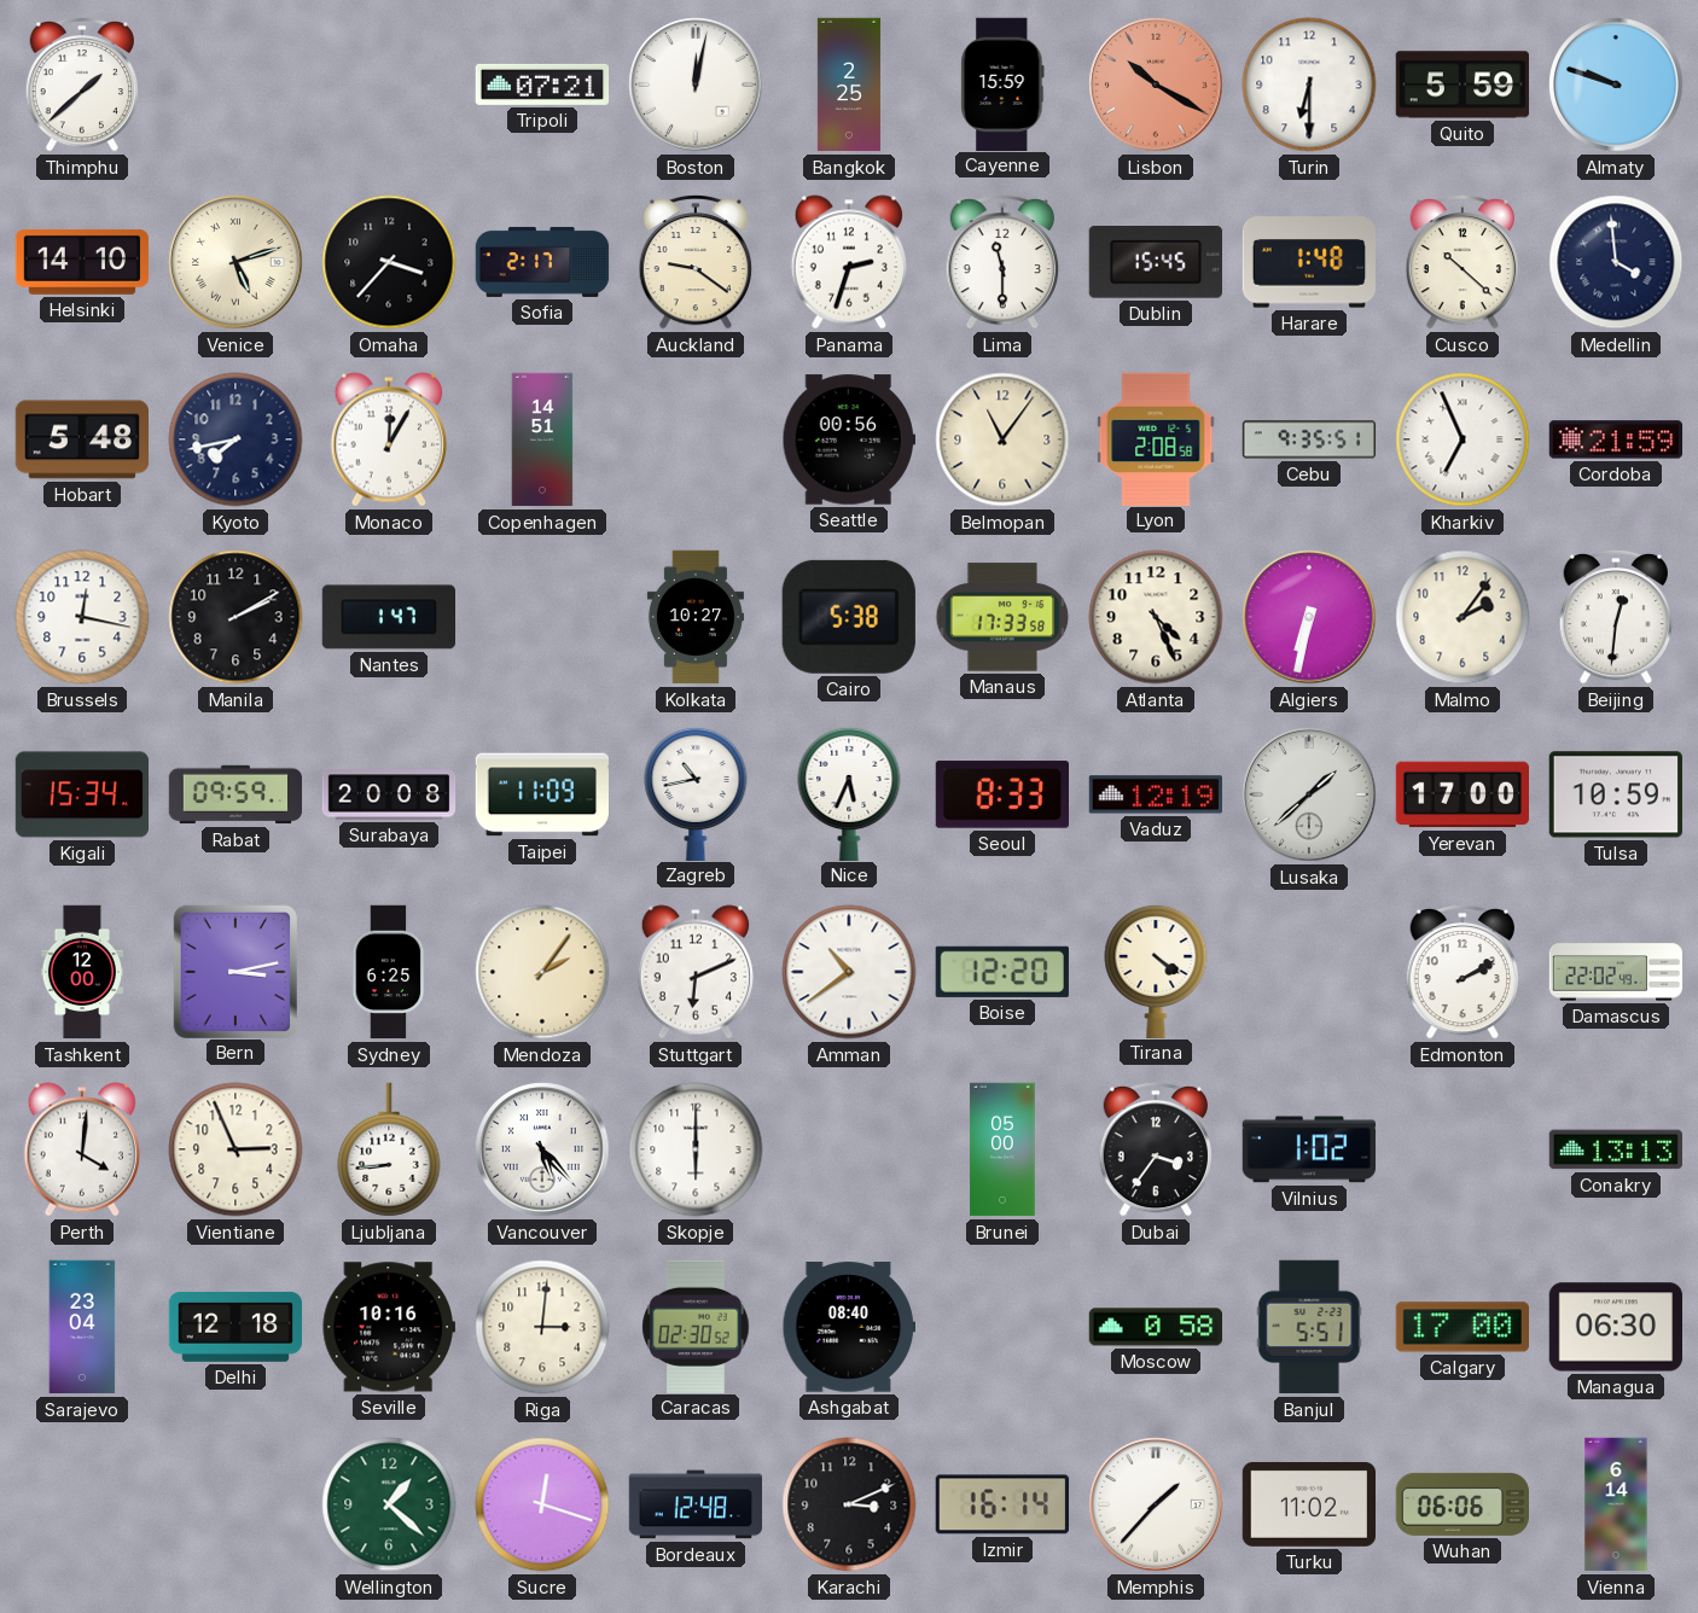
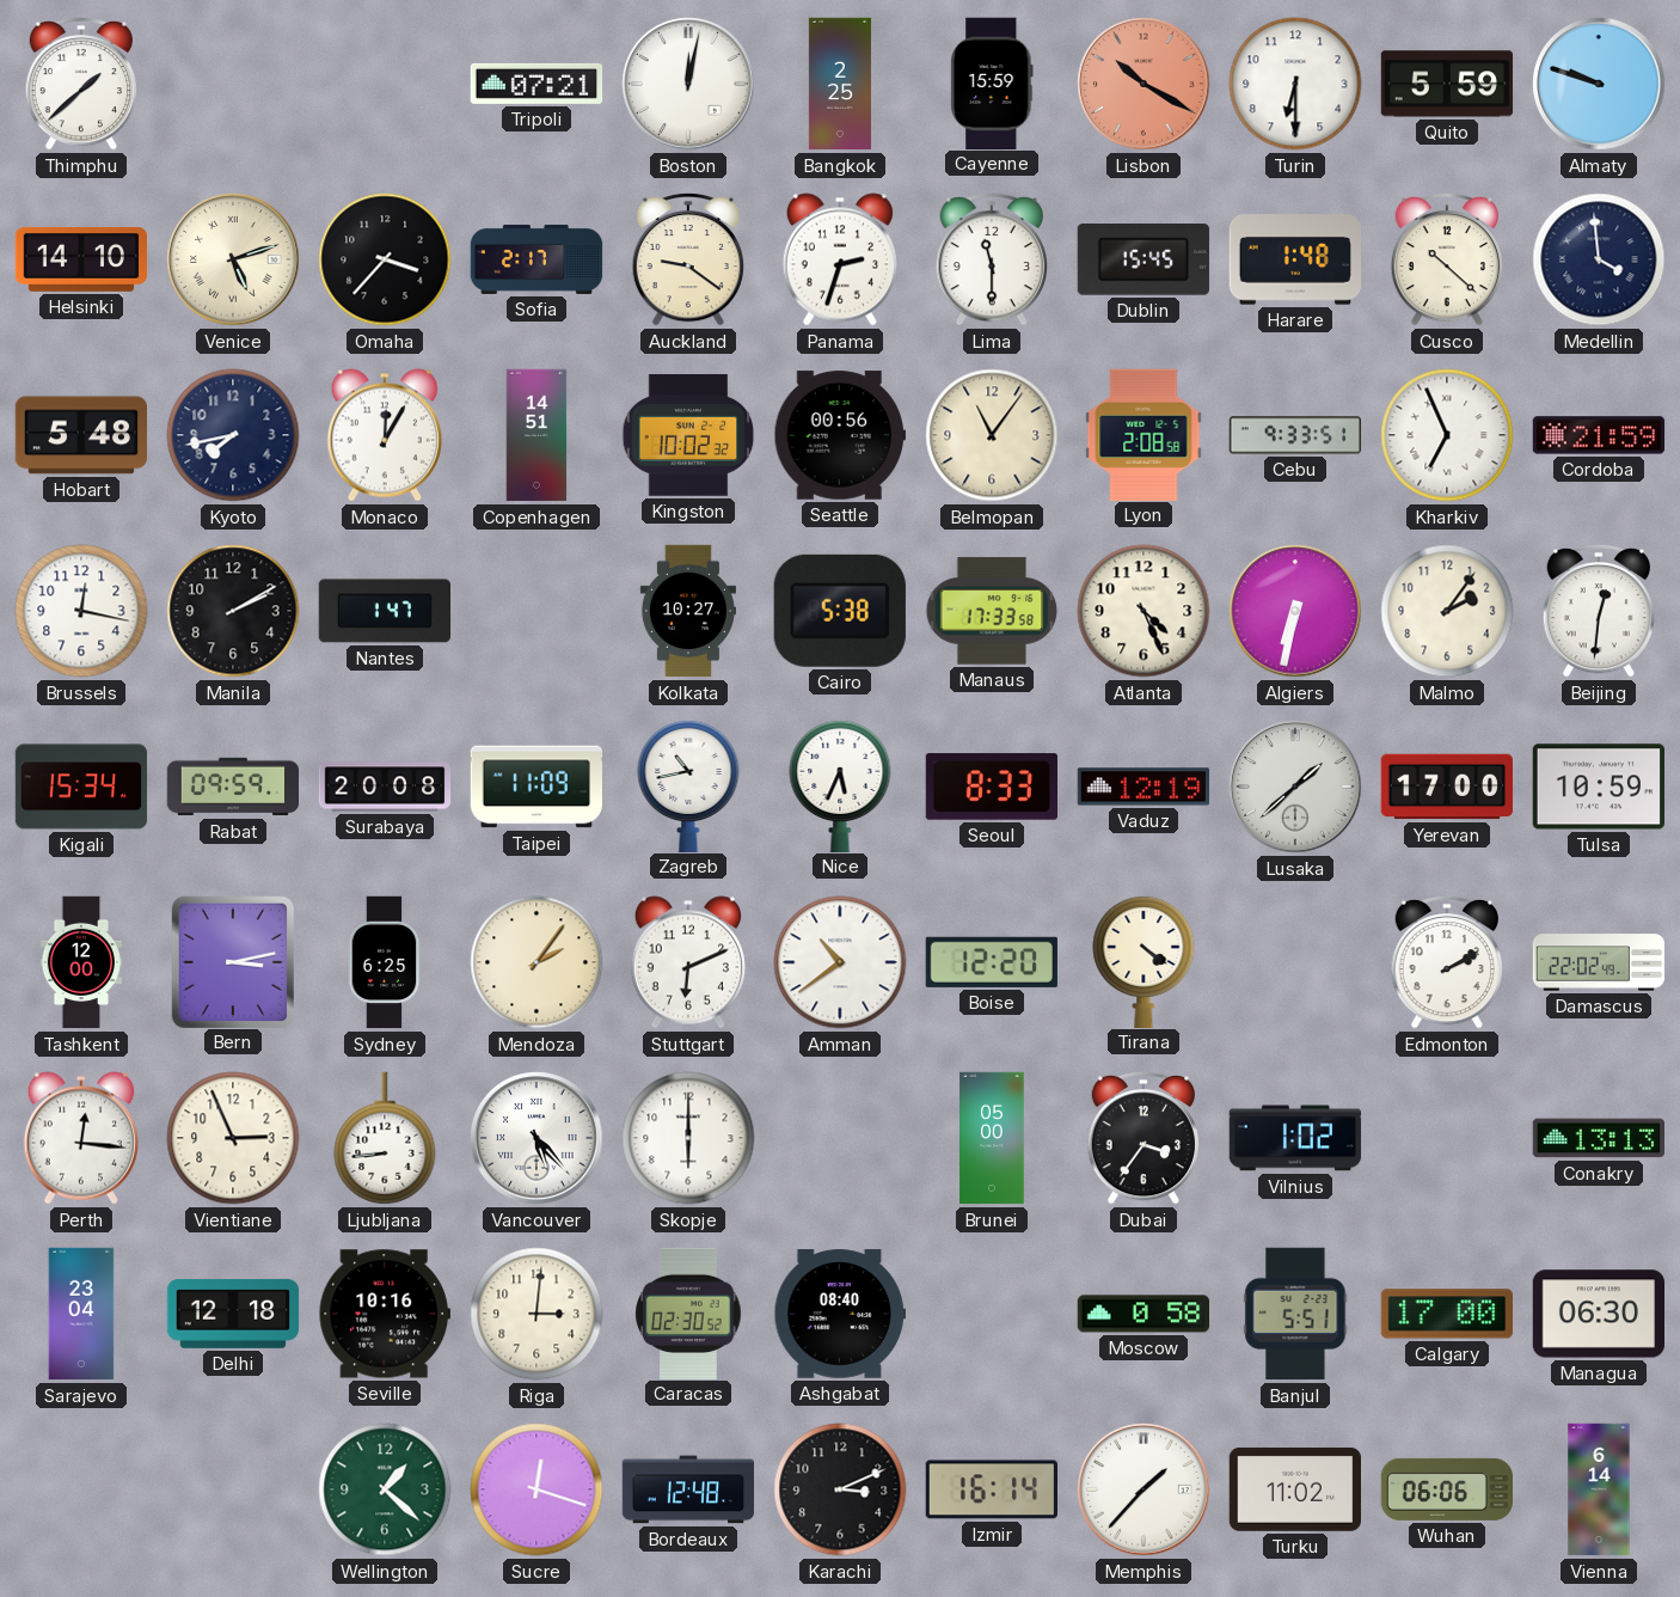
Kingston: none -> 10:02 (688, 435)
Cebu: 9:35 -> 9:33 (1295, 435)
Perth: 4:01 -> 12:16 (81, 1138)
